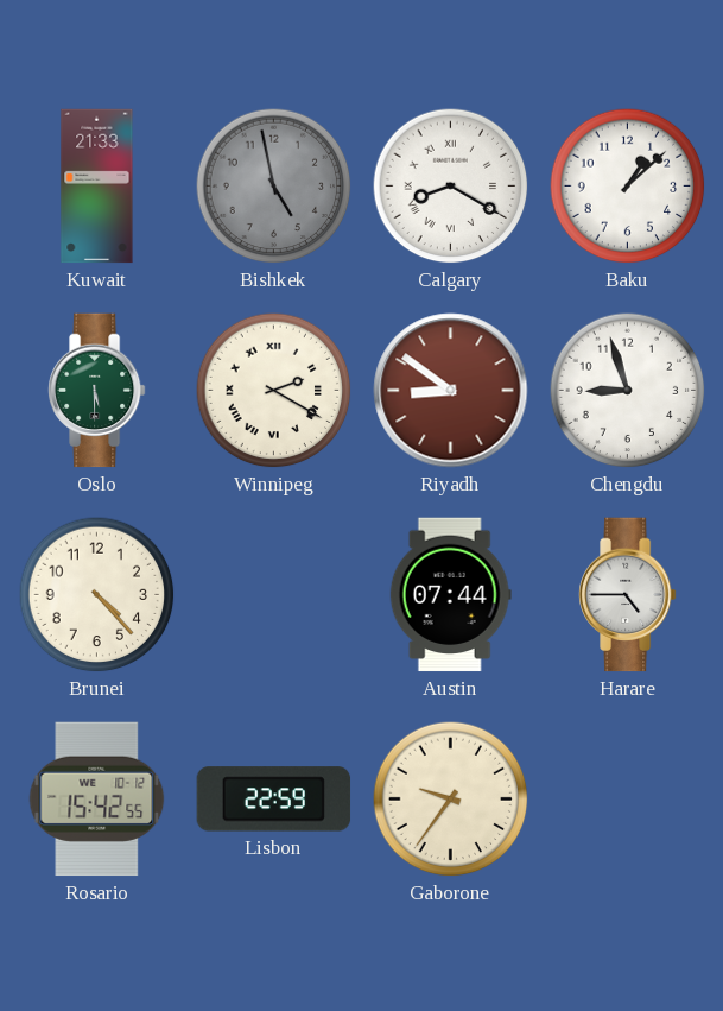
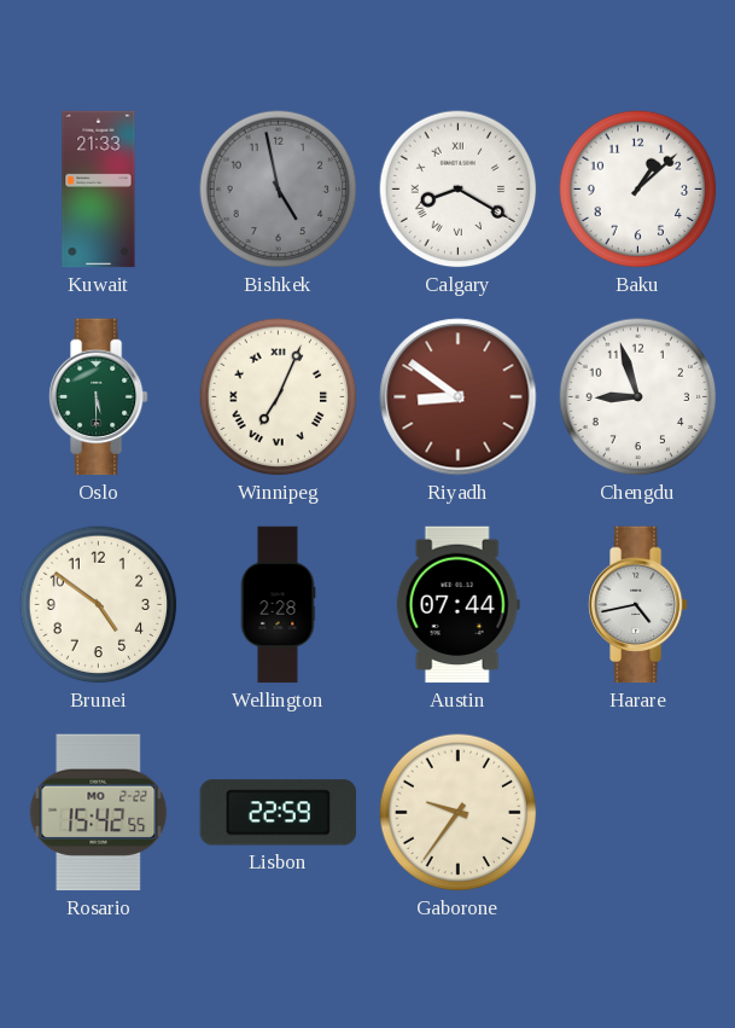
Winnipeg: 2:20 -> 7:04 (279, 397)
Brunei: 4:23 -> 4:51 (99, 605)
Wellington: none -> 2:28 (278, 605)
Harare: 4:45 -> 4:43 (638, 605)
Rosario date: WE 10-12 -> MO 2-22 (99, 813)
